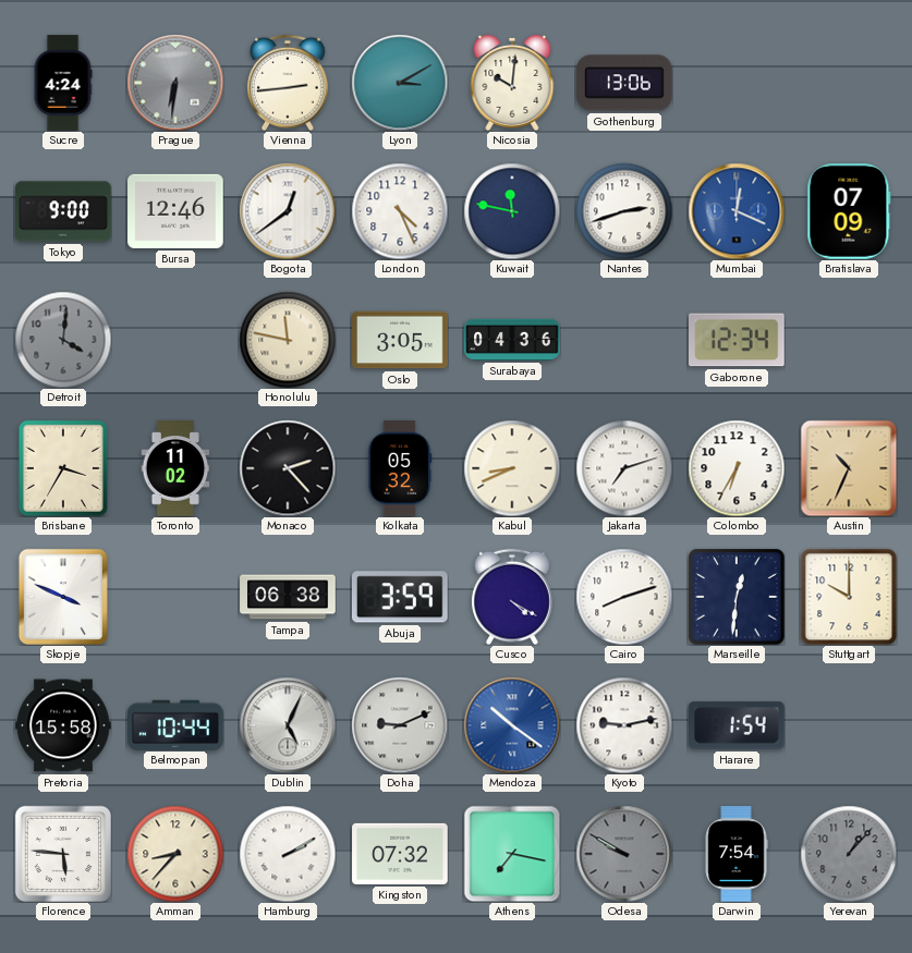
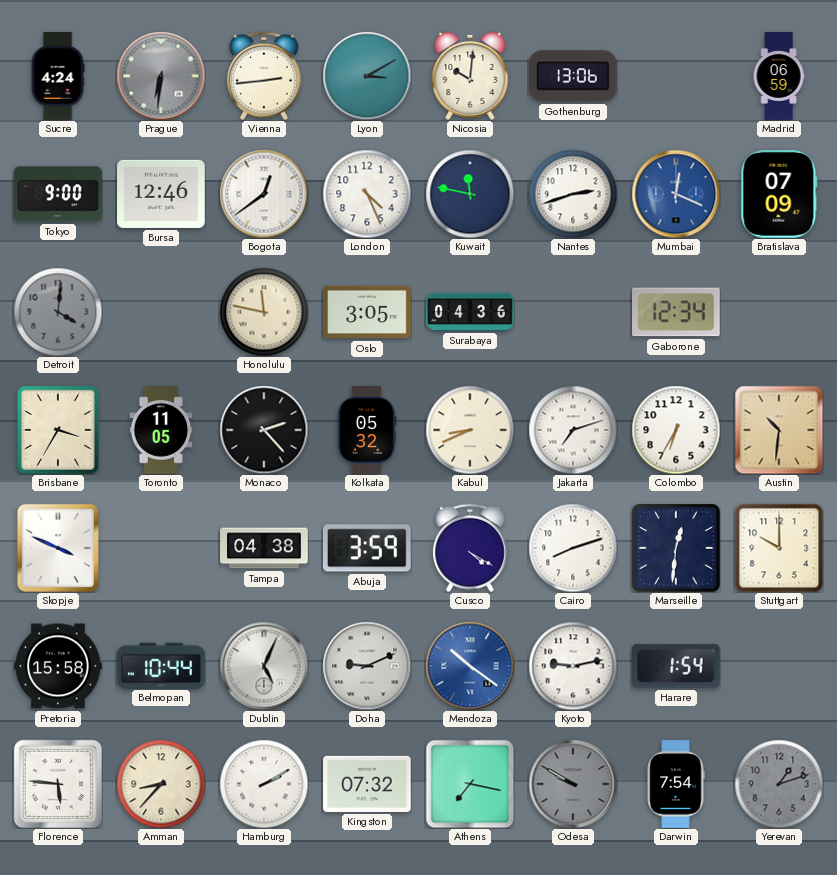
Madrid: none -> 06:59 (779, 76)
Toronto: 11:02 -> 11:05 (161, 430)
Austin: 10:34 -> 10:31 (779, 430)
Tampa: 06:38 -> 04:38 (264, 548)
Yerevan: 1:07 -> 1:12 (779, 784)
